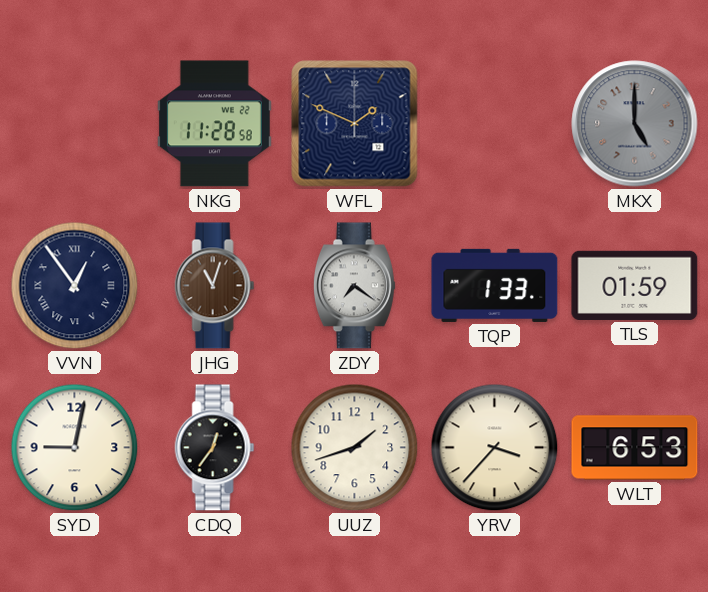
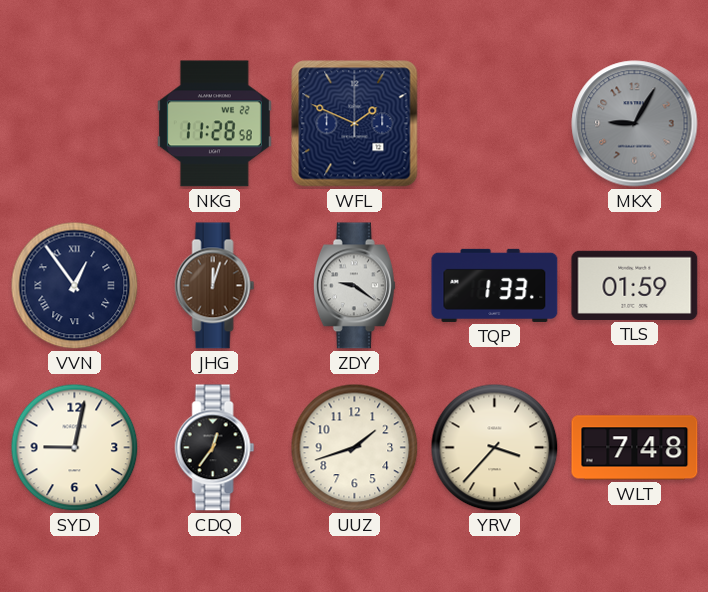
MKX: 5:00 -> 9:05 (635, 124)
JHG: 11:03 -> 12:03 (215, 286)
ZDY: 7:21 -> 9:21 (354, 286)
WLT: 6:53 -> 7:48 (635, 448)
